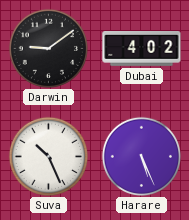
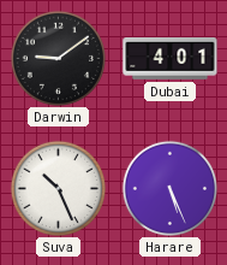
Dubai: 4:02 -> 4:01 (171, 59)
